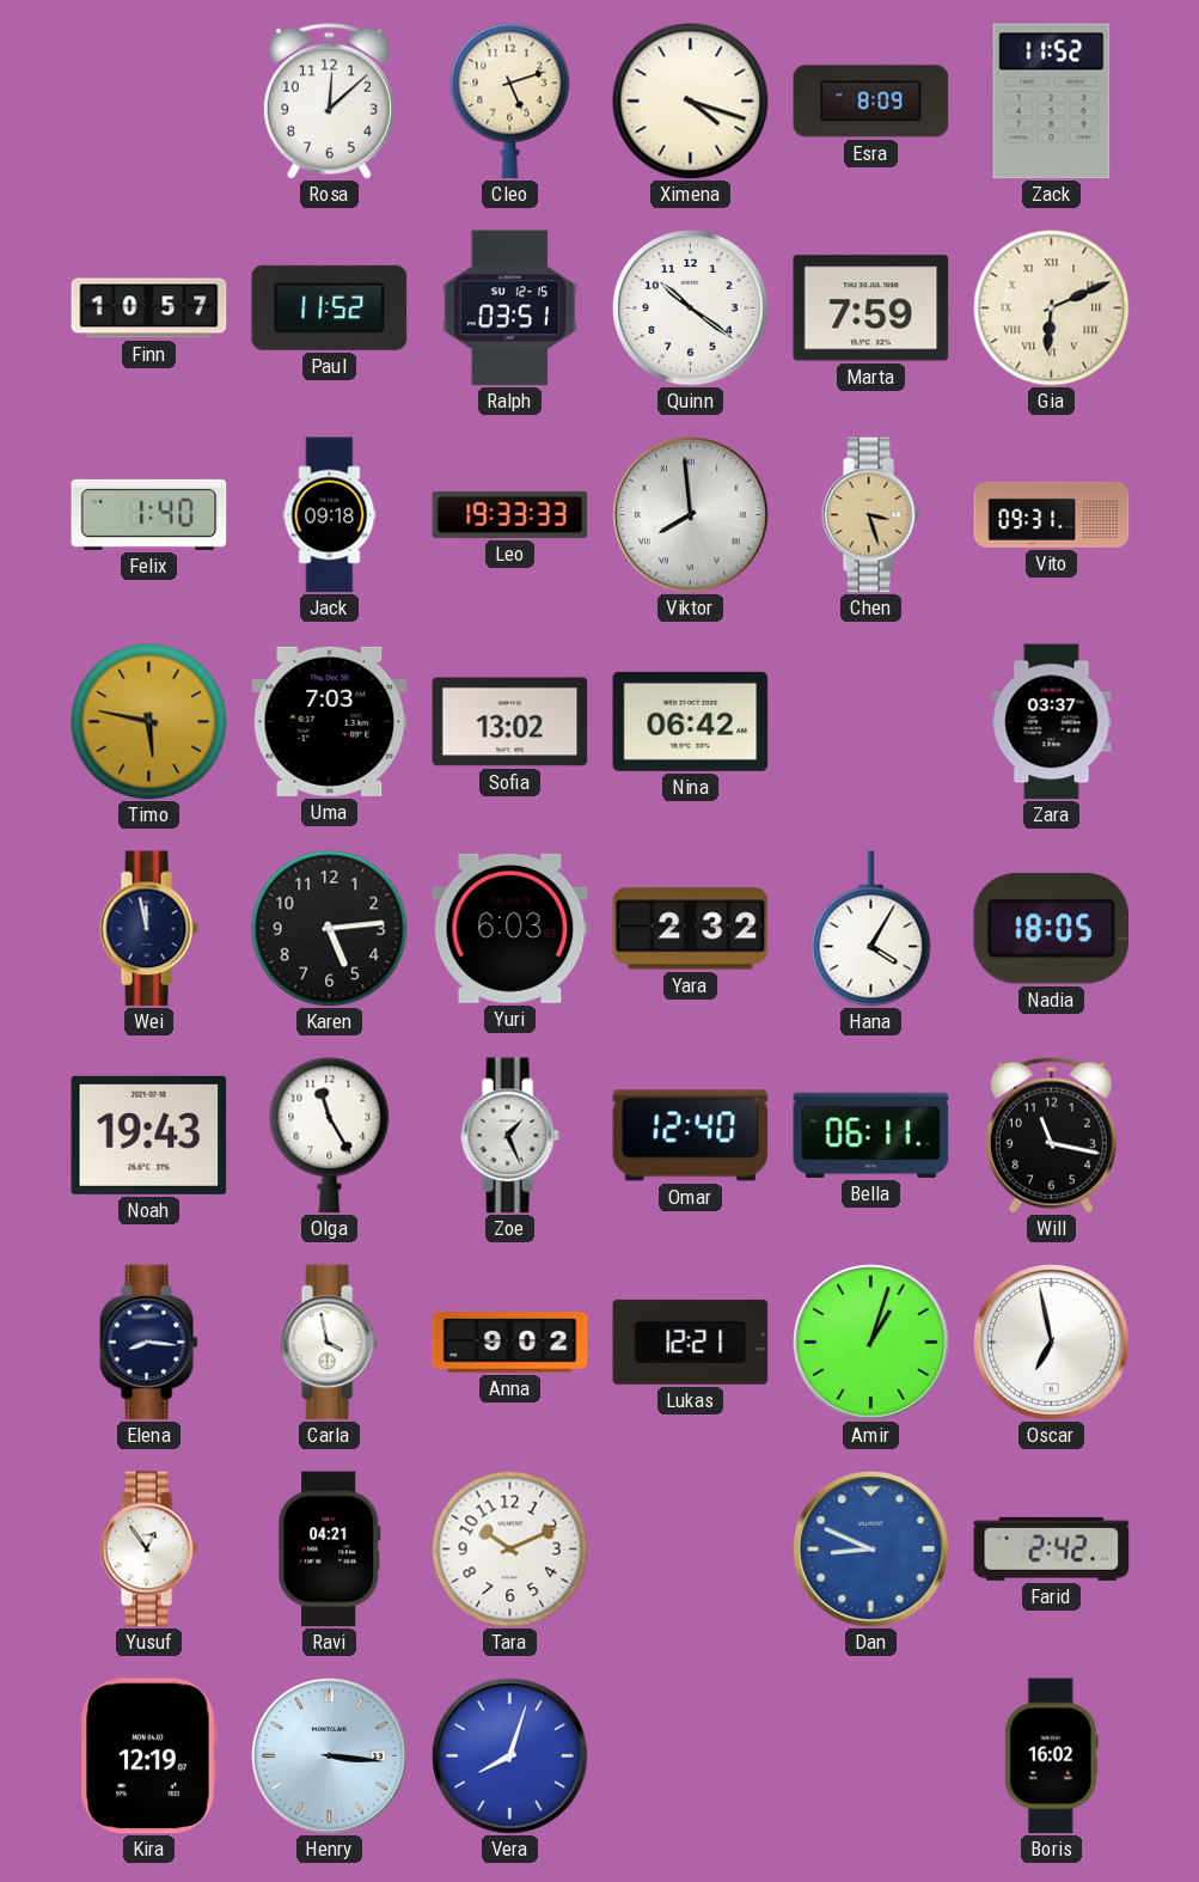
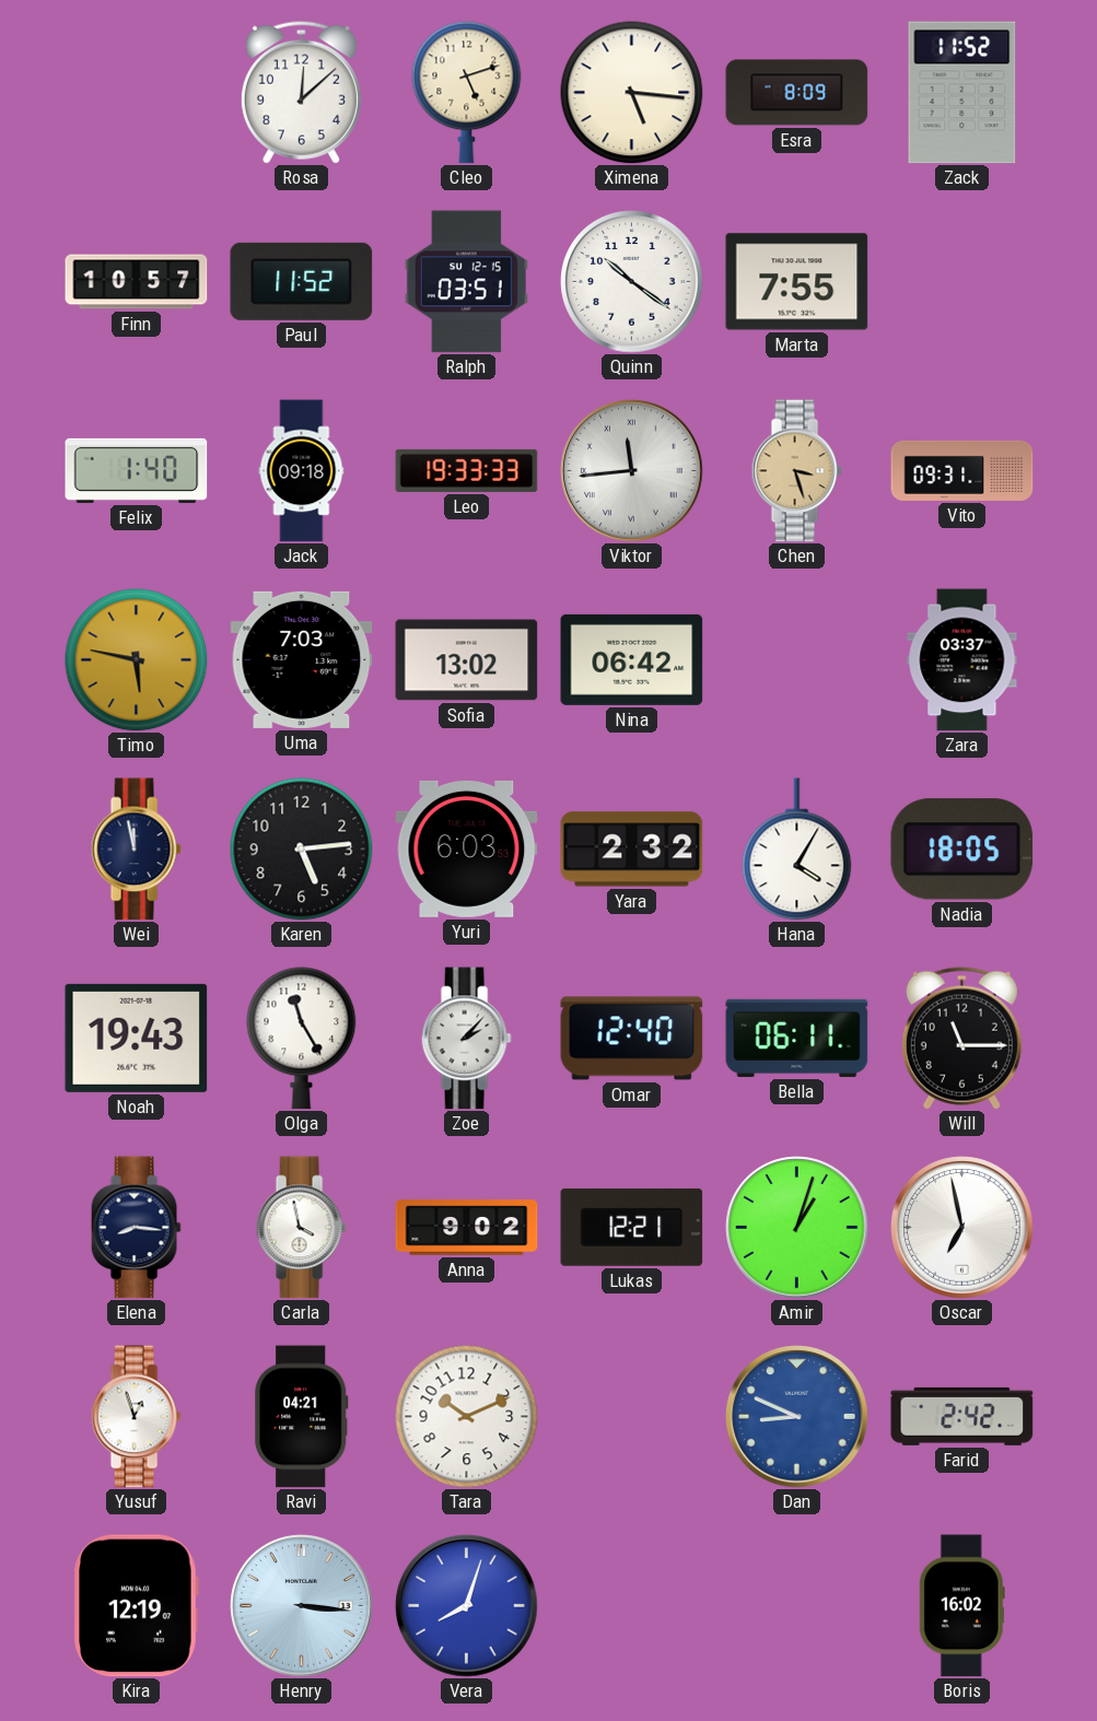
Ximena: 4:18 -> 5:16 (632, 93)
Marta: 7:59 -> 7:55 (797, 282)
Gia: 6:11 -> none (1052, 308)
Viktor: 7:59 -> 11:44 (632, 471)
Zoe: 1:26 -> 2:07 (466, 1039)
Will: 11:17 -> 11:15 (961, 1038)
Yusuf: 12:54 -> 12:57 (136, 1417)
